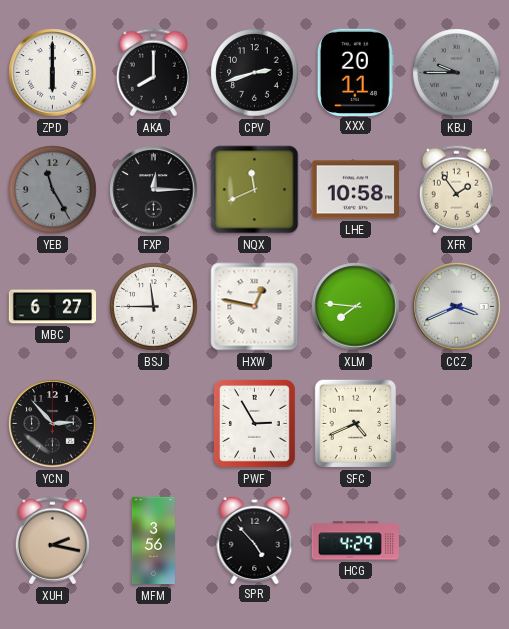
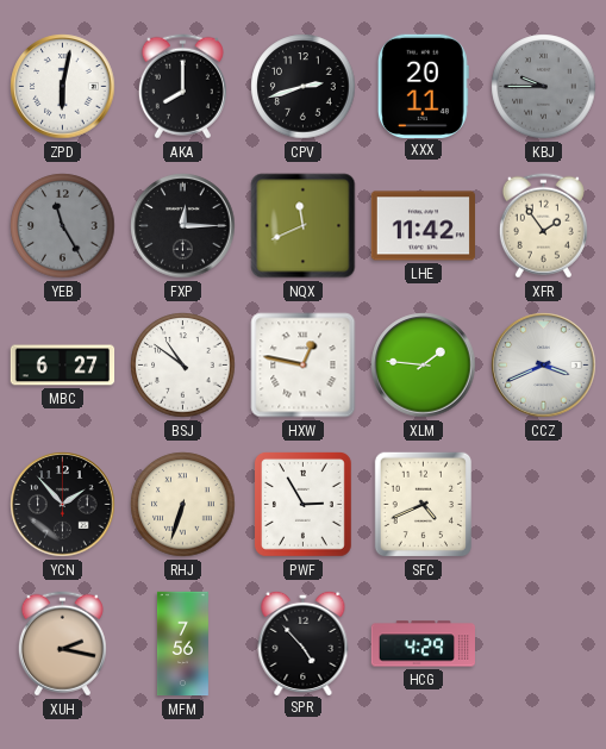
ZPD: 6:00 -> 6:02 (63, 87)
LHE: 10:58 -> 11:42 (423, 226)
BSJ: 11:45 -> 10:51 (183, 366)
XLM: 7:46 -> 1:46 (424, 366)
YCN: 2:53 -> 1:53 (63, 505)
RHJ: none -> 6:33 (183, 505)
MFM: 3:56 -> 7:56 (182, 644)
